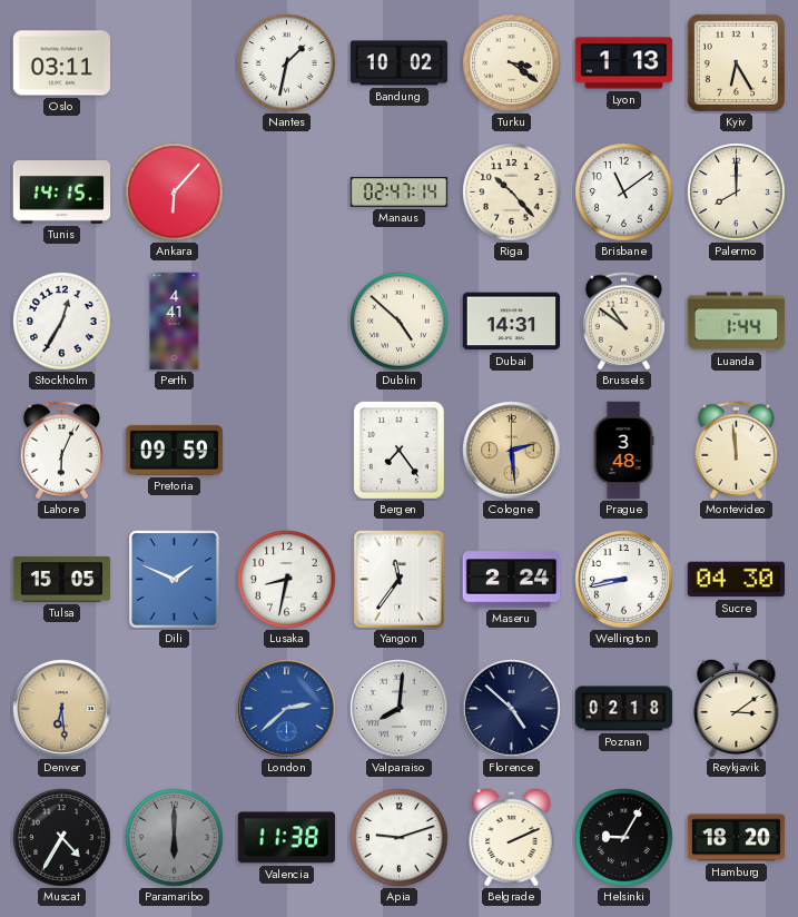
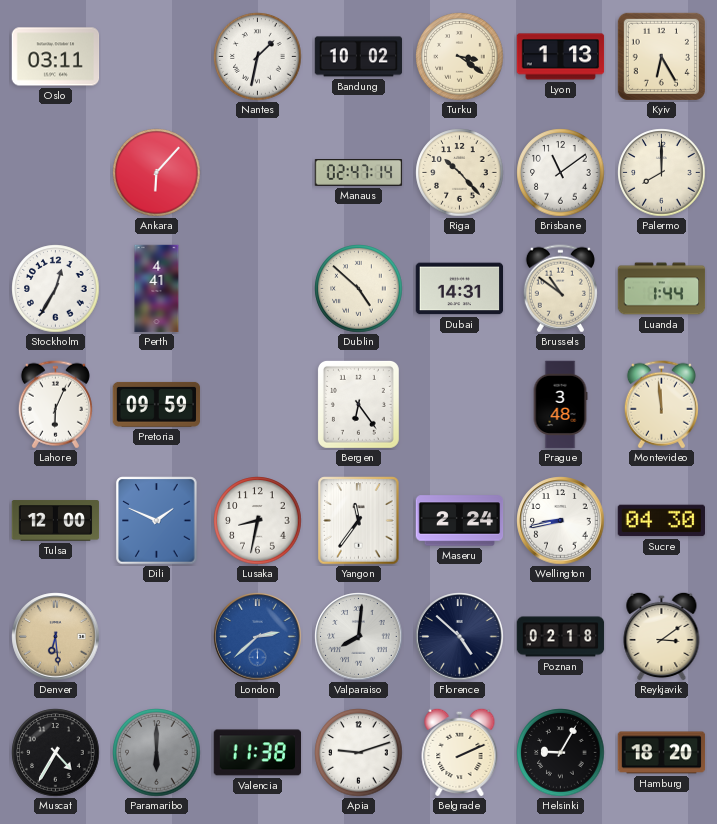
Tunis: 14:15 -> none (62, 193)
Bergen: 7:24 -> 6:24 (358, 404)
Cologne: 2:29 -> none (512, 451)
Tulsa: 15:05 -> 12:00 (56, 521)
